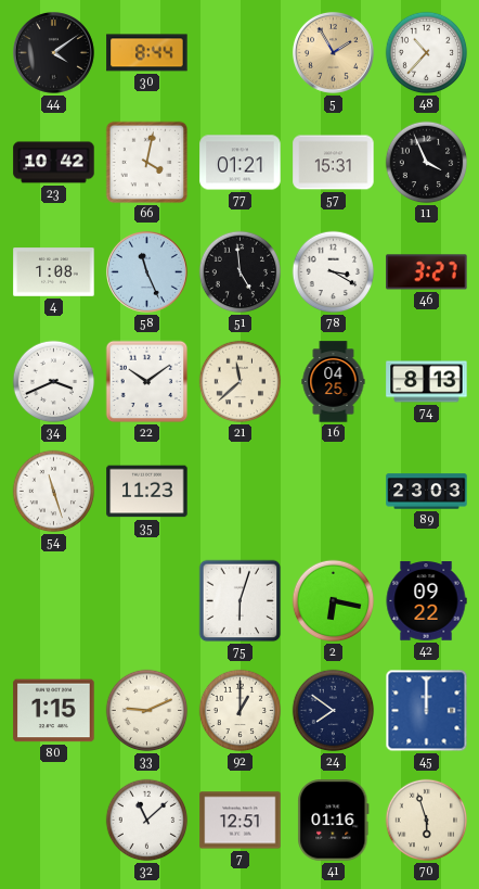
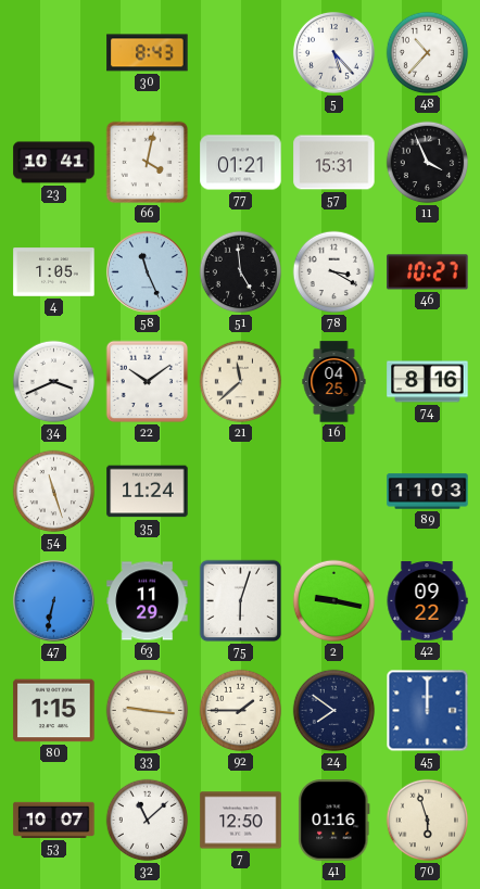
44: 4:09 -> none (53, 52)
30: 8:44 -> 8:43 (148, 53)
5: 1:55 -> 5:23 (333, 52)
5 dial: champagne -> white (333, 52)
23: 10:42 -> 10:41 (54, 163)
4: 1:08 -> 1:05 (54, 272)
46: 3:27 -> 10:27 (428, 272)
74: 8:13 -> 8:16 (428, 382)
35: 11:23 -> 11:24 (148, 492)
89: 23:03 -> 11:03 (428, 492)
47: none -> 6:32 (53, 600)
63: none -> 11:29 (148, 601)
2: 6:17 -> 9:17 (334, 601)
33: 9:11 -> 9:16 (148, 711)
92: 1:00 -> 1:45 (241, 711)
53: none -> 10:07 (54, 820)
7: 12:51 -> 12:50 (241, 821)
